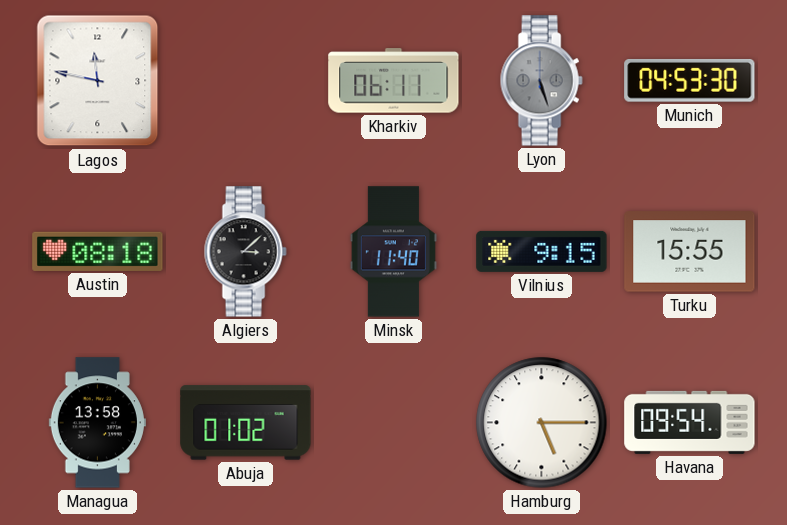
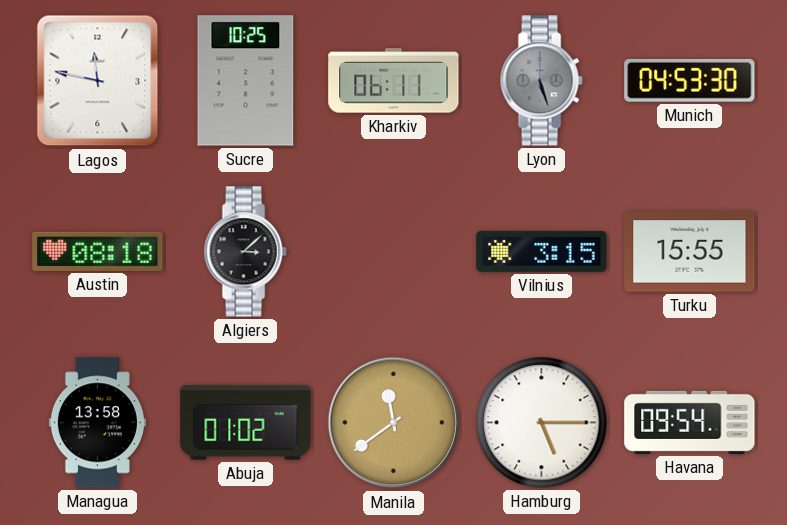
Sucre: none -> 10:25 (246, 81)
Minsk: 11:40 -> none (393, 252)
Vilnius: 9:15 -> 3:15 (542, 251)
Manila: none -> 11:39 (394, 423)
